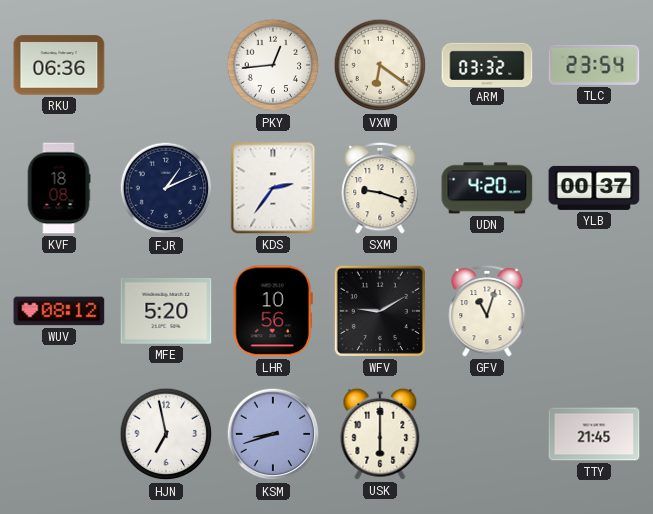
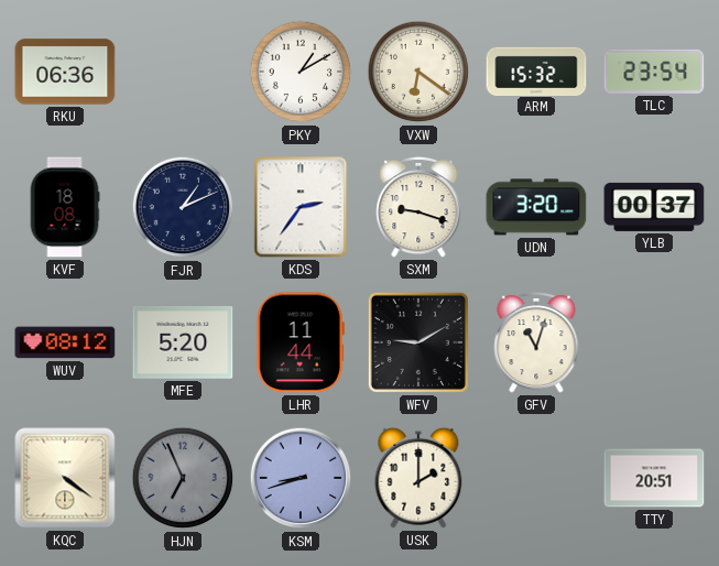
PKY: 12:44 -> 1:10 (301, 72)
ARM: 03:32 -> 15:32 (536, 70)
UDN: 4:20 -> 3:20 (536, 207)
LHR: 10:56 -> 11:44 (301, 342)
KQC: none -> 4:21 (65, 478)
HJN: 6:58 -> 6:56 (183, 478)
HJN dial: white -> grey (183, 478)
USK: 6:00 -> 2:00 (418, 478)
TTY: 21:45 -> 20:51 (654, 478)
